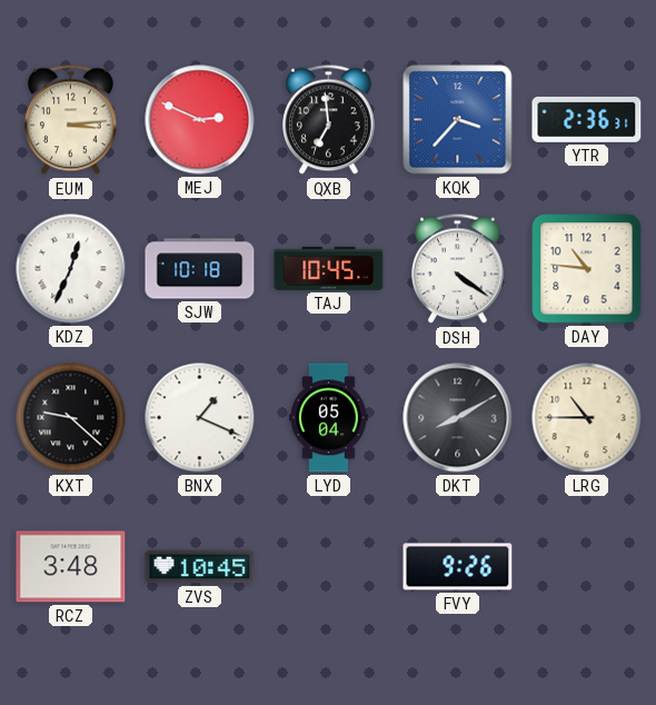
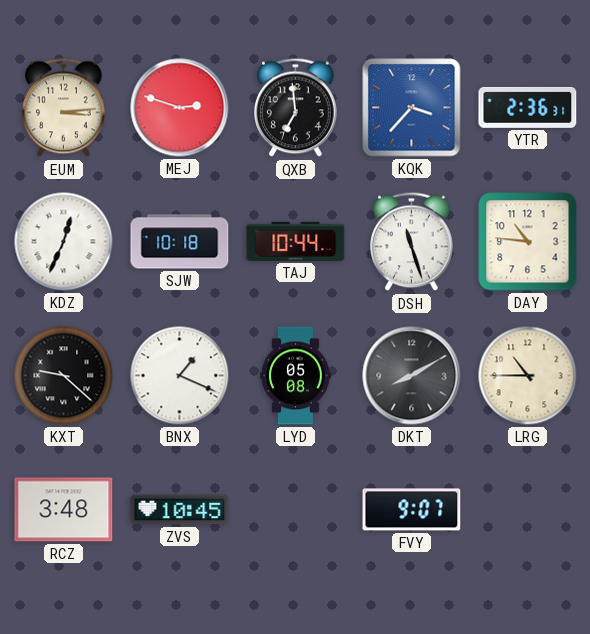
MEJ: 2:49 -> 2:48 (180, 108)
TAJ: 10:45 -> 10:44 (296, 241)
DSH: 4:21 -> 11:27 (412, 242)
LYD: 05:04 -> 05:08 (296, 376)
FVY: 9:26 -> 9:07 (412, 510)
